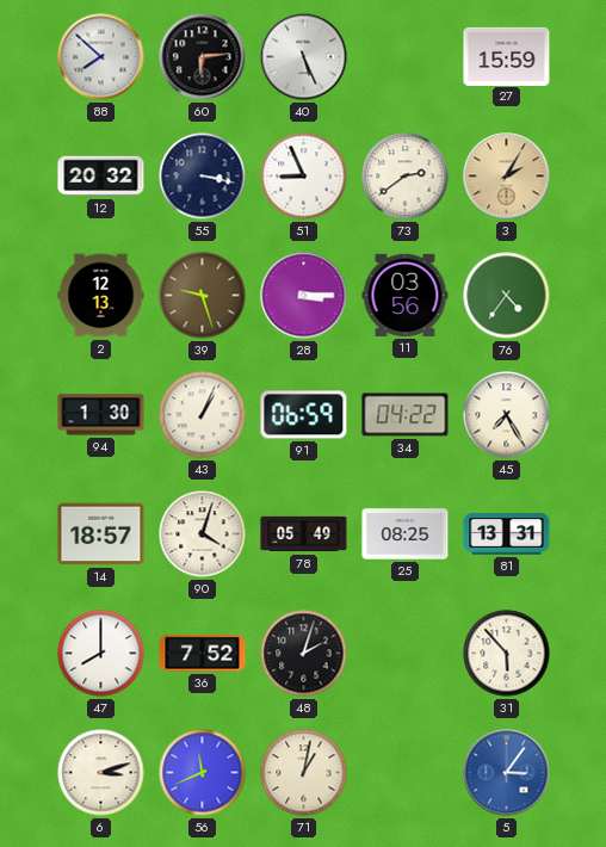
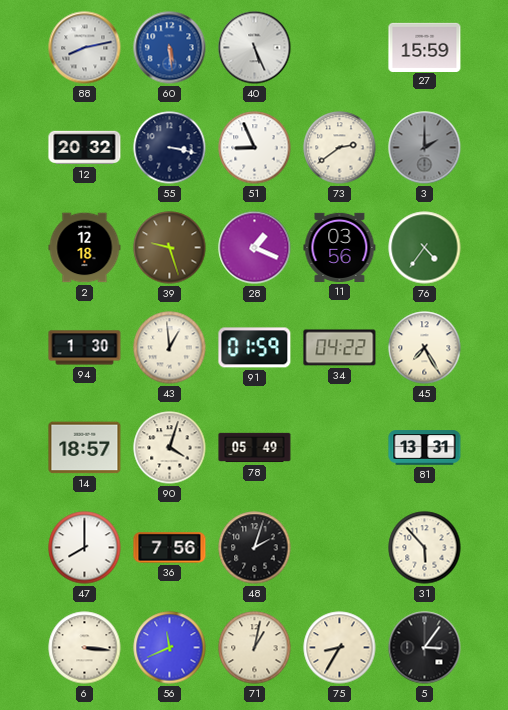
88: 7:52 -> 8:13 (85, 48)
60: 6:14 -> 5:29 (170, 48)
60 dial: black -> blue (170, 48)
3: 2:05 -> 2:00 (425, 148)
3 dial: champagne -> grey (425, 148)
2: 12:13 -> 12:18 (85, 248)
28: 3:15 -> 1:19 (255, 248)
43: 1:04 -> 12:59 (170, 348)
91: 06:59 -> 01:59 (255, 348)
25: 08:25 -> none (406, 534)
36: 7:52 -> 7:56 (170, 548)
6: 3:12 -> 3:16 (85, 648)
75: none -> 8:35 (340, 648)
5 dial: blue -> black (425, 648)
